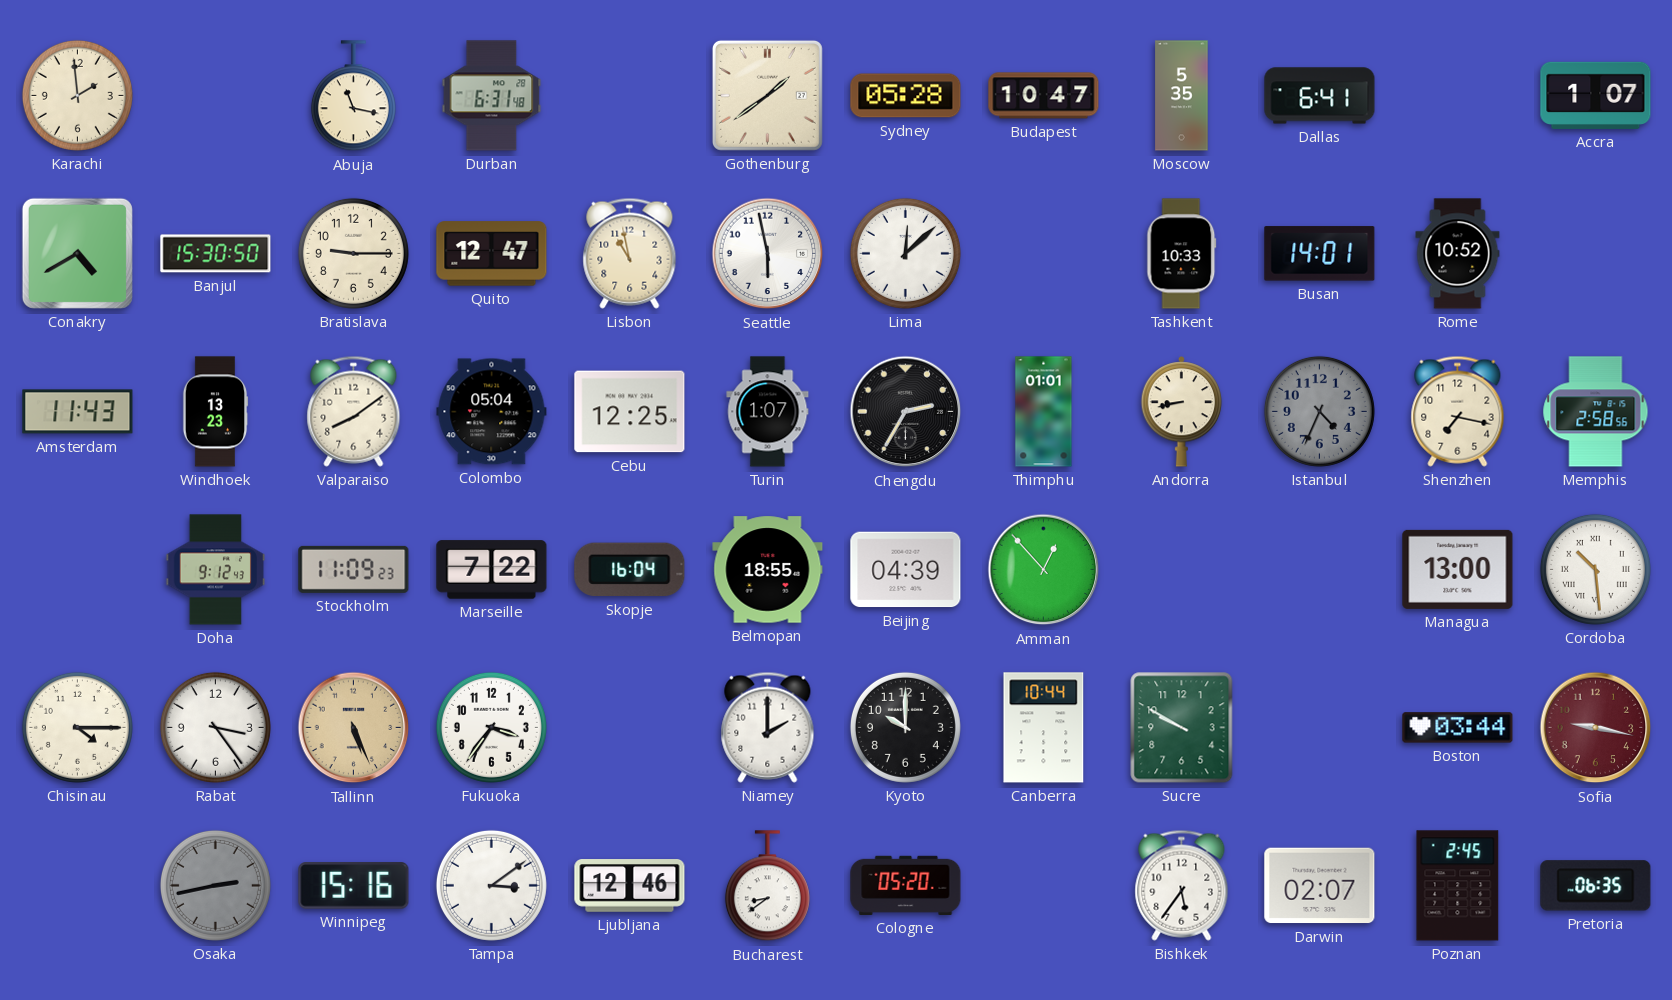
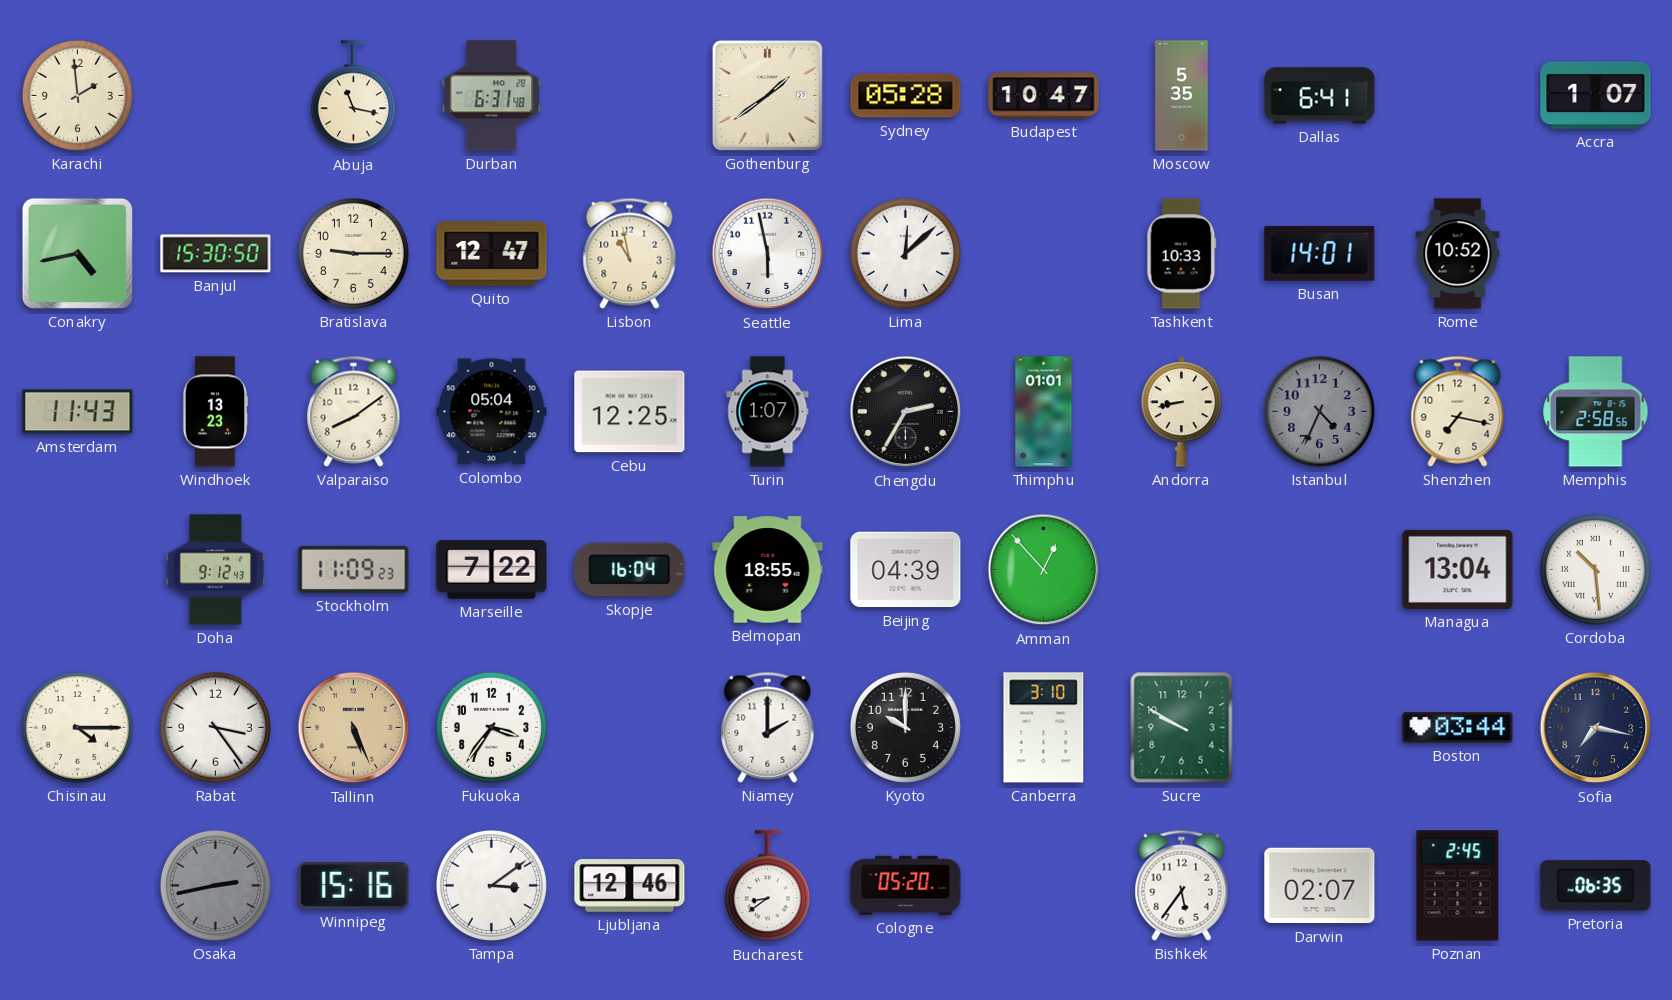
Conakry: 4:40 -> 4:43 (77, 253)
Managua: 13:00 -> 13:04 (1458, 569)
Canberra: 10:44 -> 3:10 (1044, 728)
Sofia: 9:17 -> 7:17 (1596, 728)
Sofia dial: burgundy -> navy (1596, 728)
